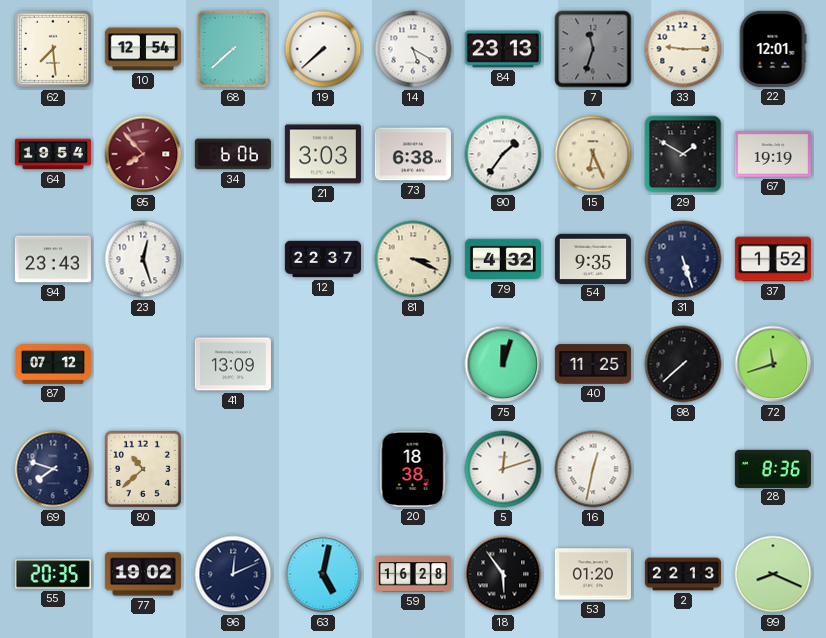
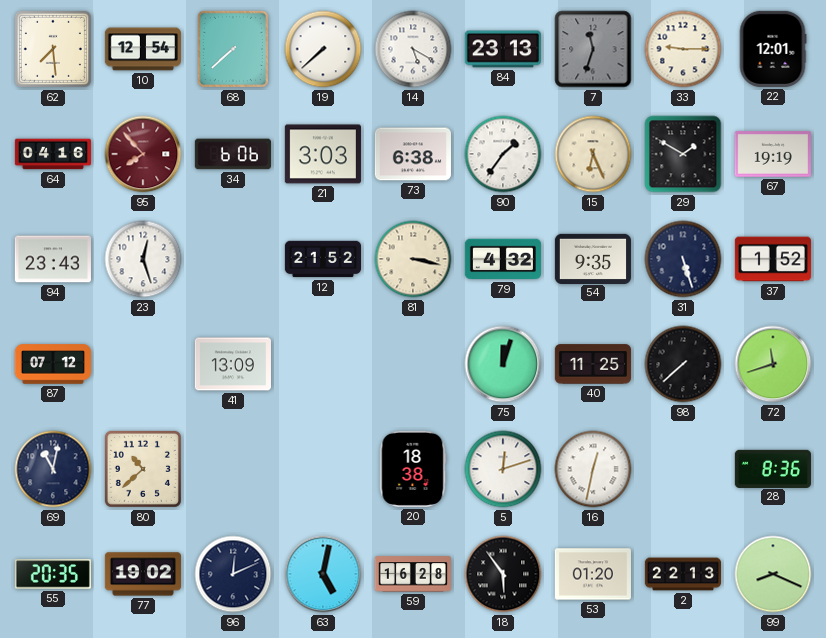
64: 19:54 -> 04:16 (52, 154)
12: 22:37 -> 21:52 (322, 259)
81: 3:19 -> 3:17 (413, 259)
69: 7:48 -> 11:02 (53, 469)
